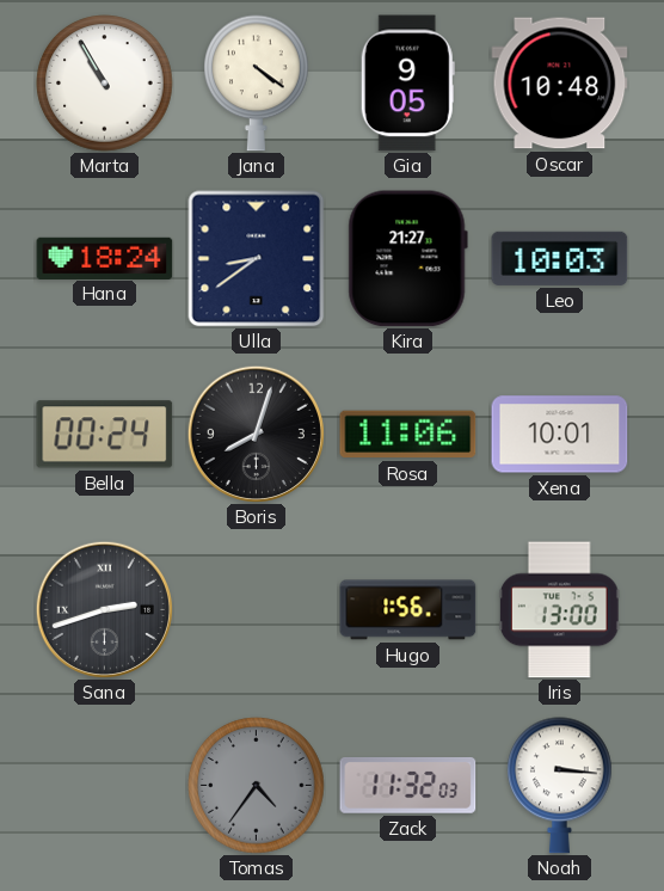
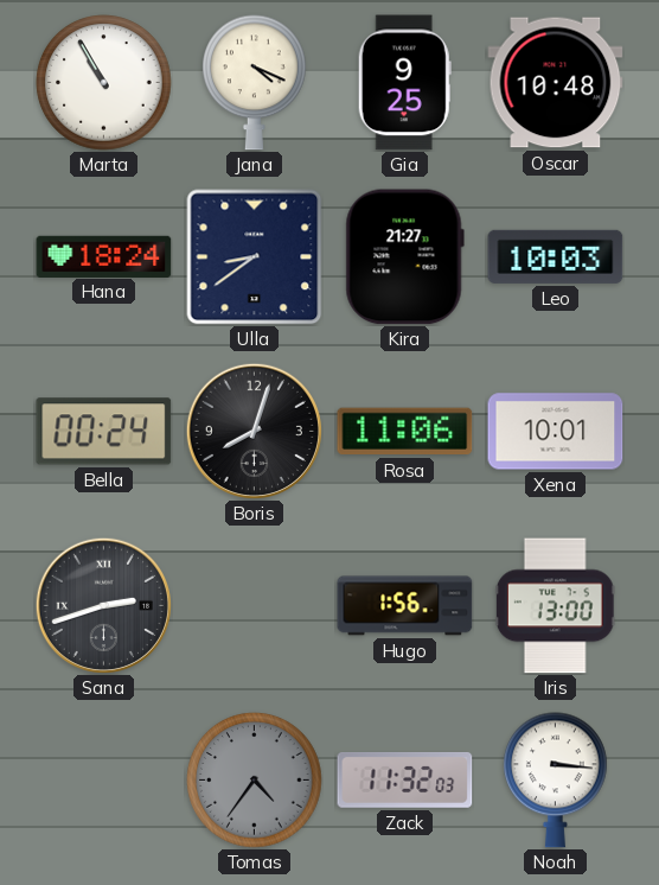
Jana: 4:21 -> 4:19 (255, 83)
Gia: 9:05 -> 9:25 (404, 83)
